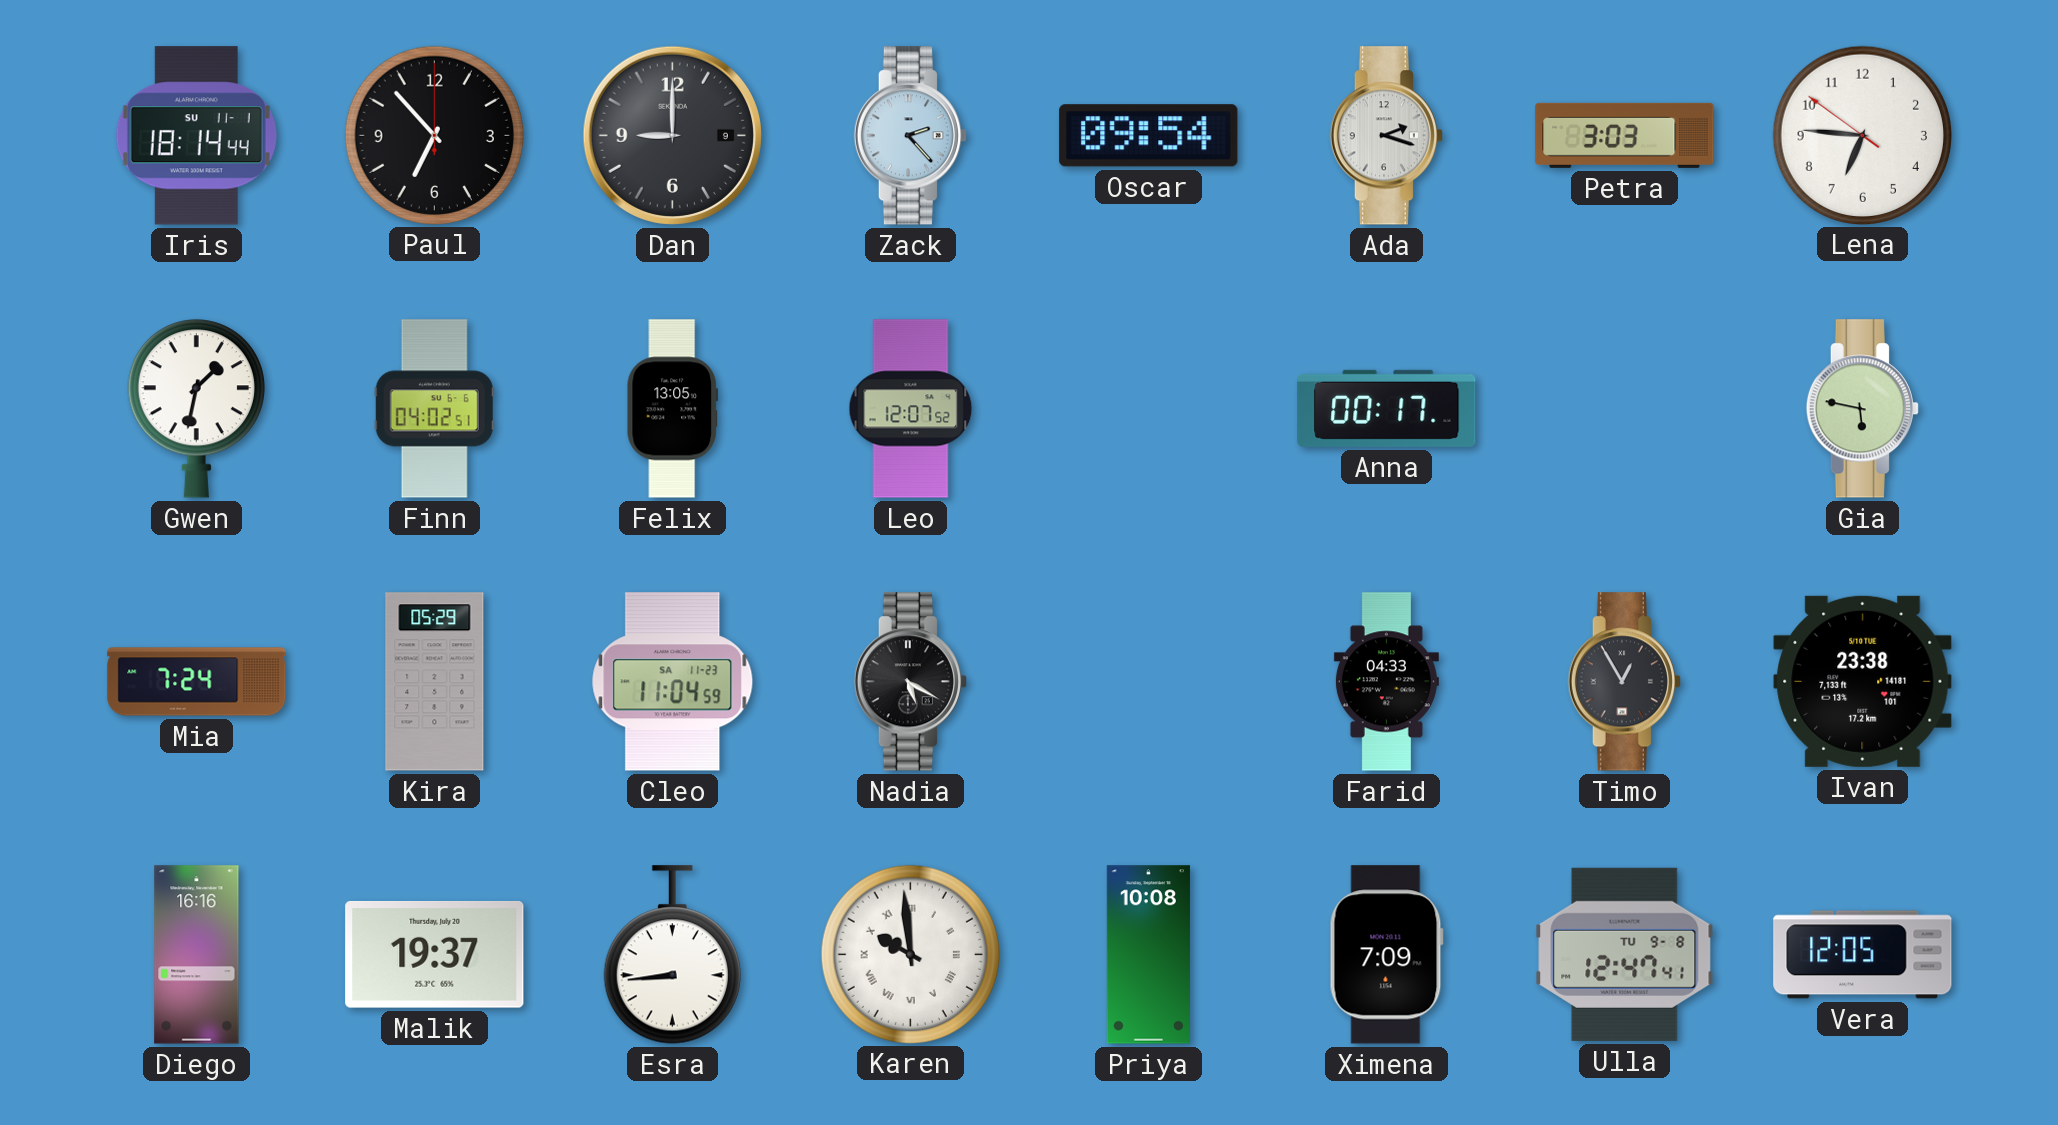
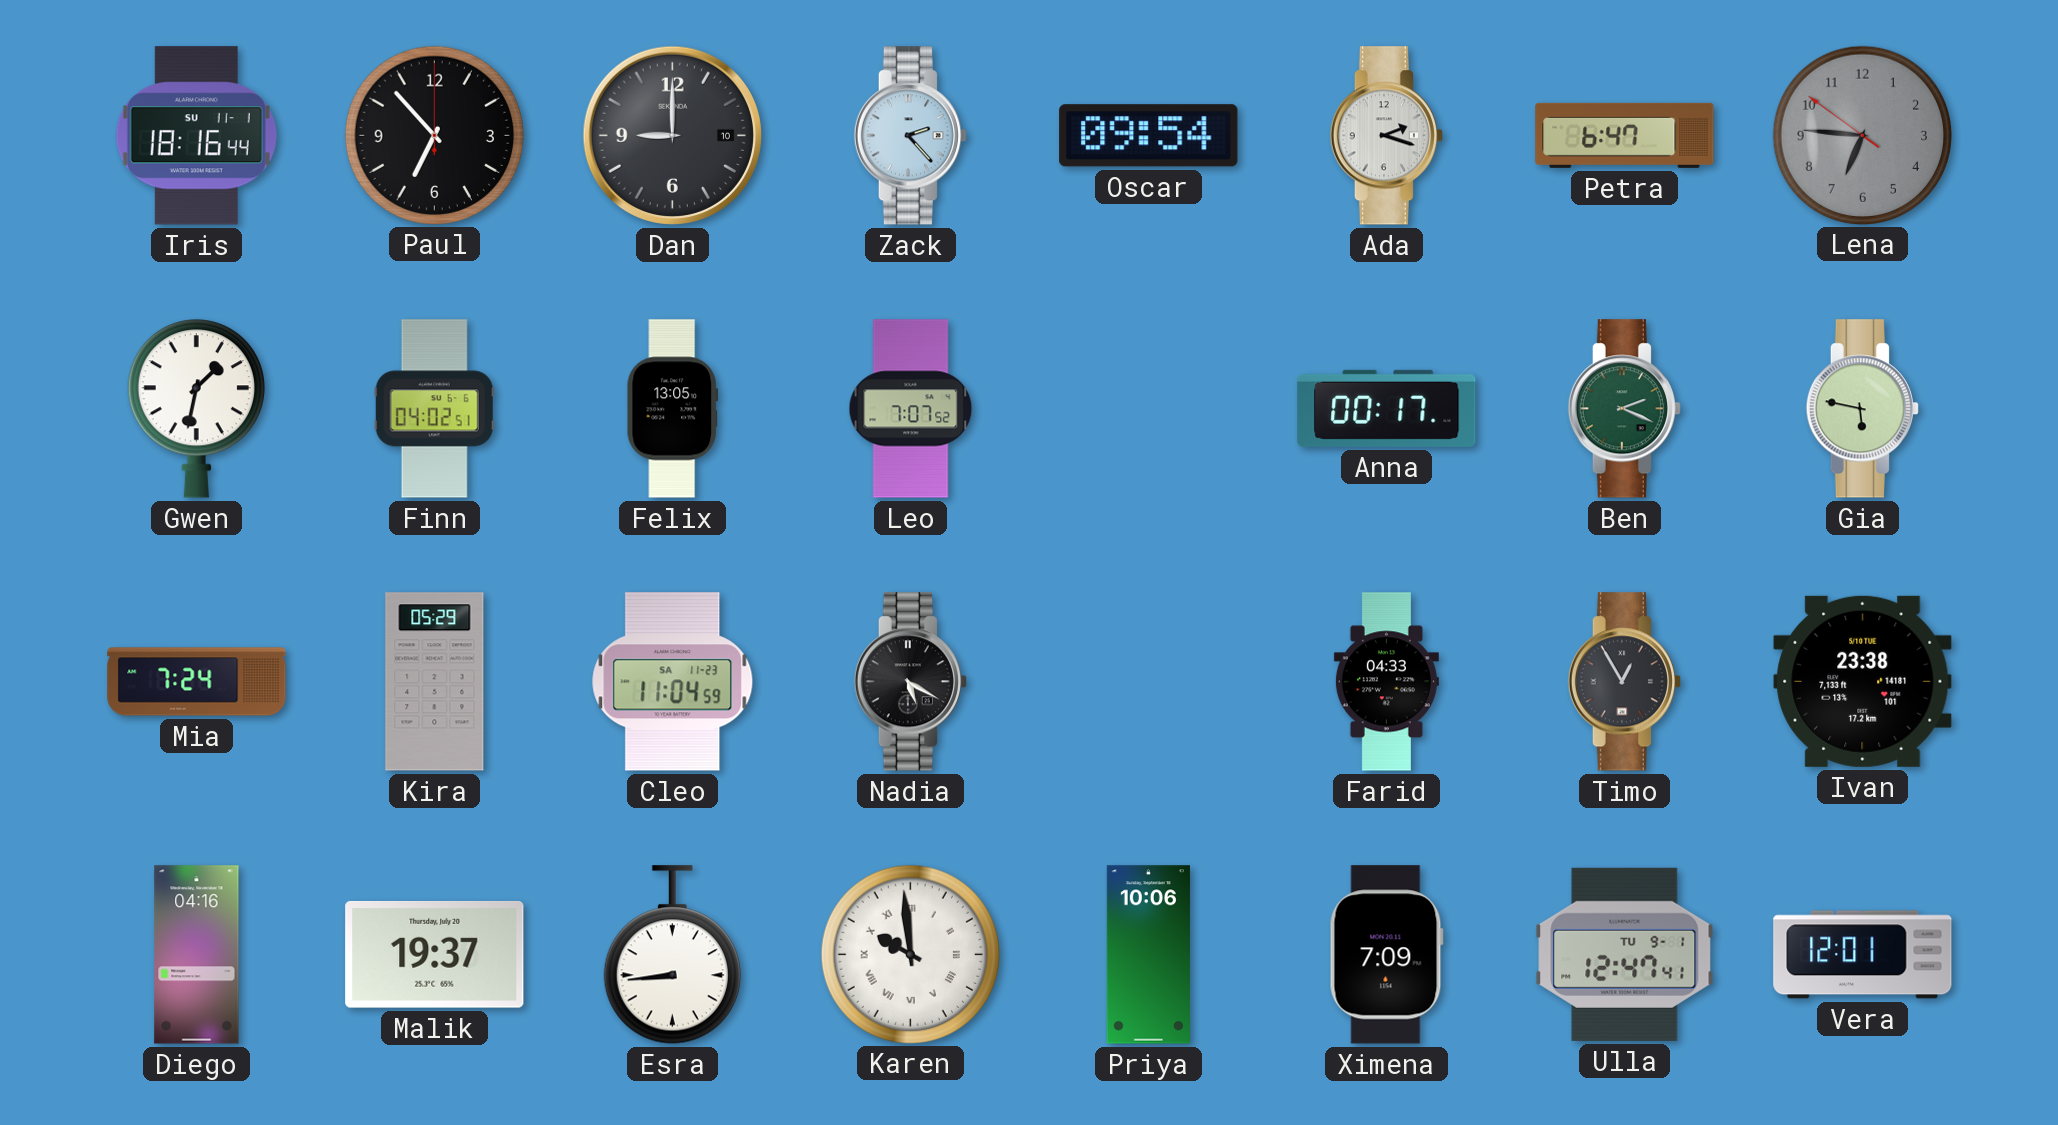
Iris: 18:14 -> 18:16 (196, 136)
Dan date: 9 -> 10 (672, 135)
Petra: 3:03 -> 6:47 (1625, 135)
Lena dial: white -> grey (1862, 135)
Leo: 12:07 -> 7:07 (911, 409)
Ben: none -> 2:19 (1624, 409)
Diego: 16:16 -> 04:16 (197, 955)
Priya: 10:08 -> 10:06 (1148, 955)
Ulla date: TU 9-8 -> TU 9-1 (1625, 954)
Vera: 12:05 -> 12:01 (1863, 955)
